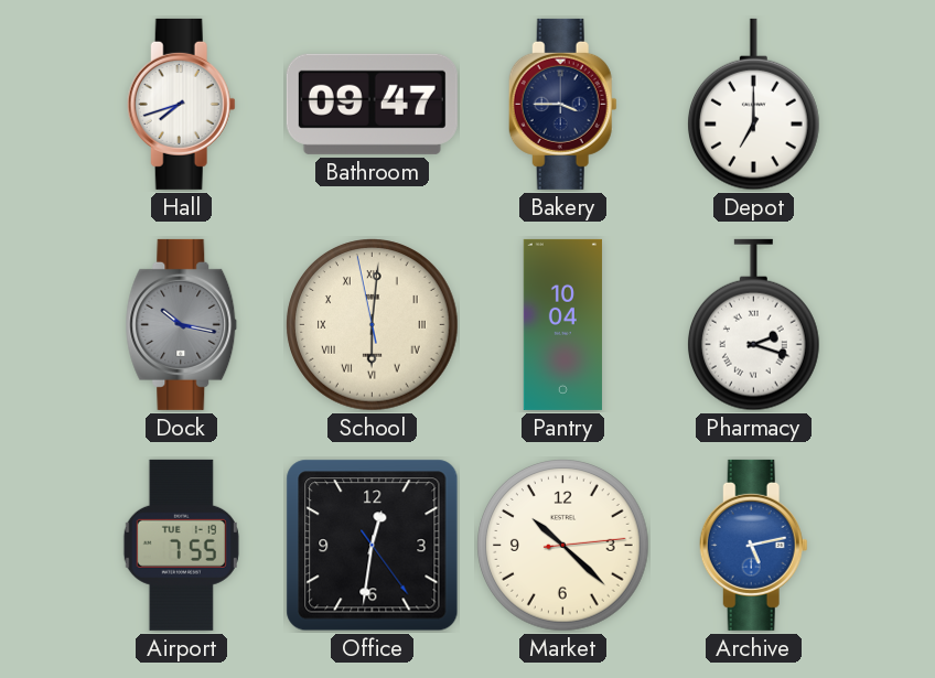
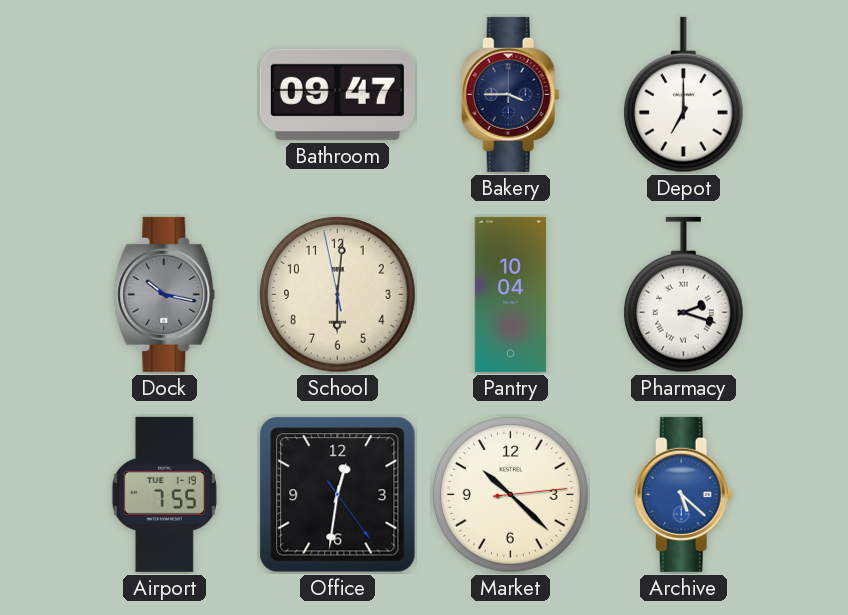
Hall: 7:42 -> none (181, 104)
School numerals: Roman -> Arabic (338, 295)
Archive: 5:13 -> 5:22 (683, 494)
